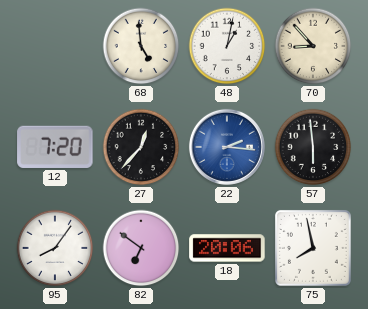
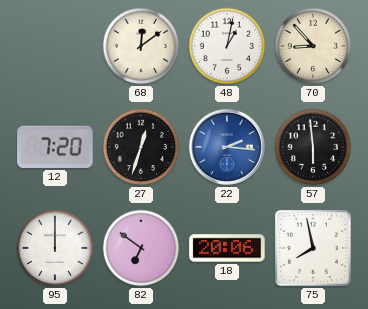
68: 4:59 -> 12:09 (141, 46)
27: 12:37 -> 12:33 (141, 147)
95: 8:06 -> 12:00 (55, 248)
